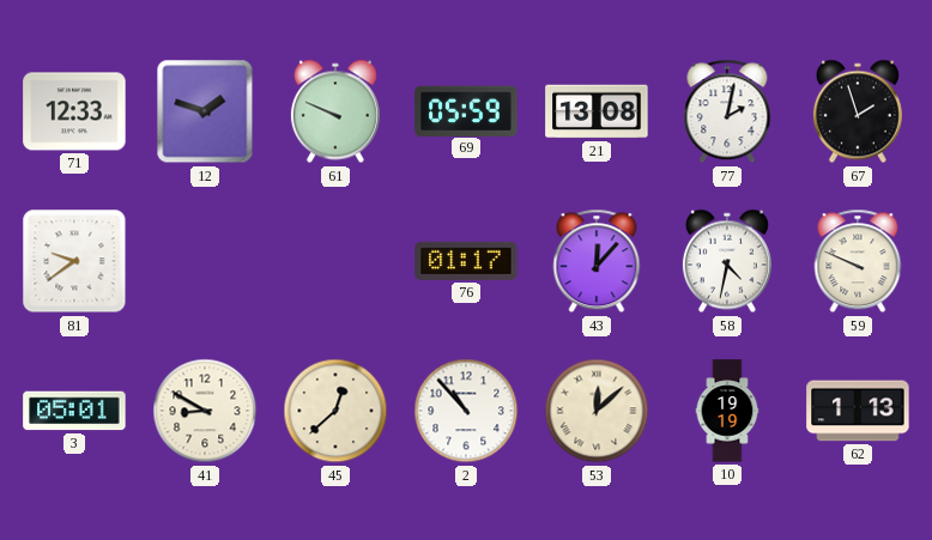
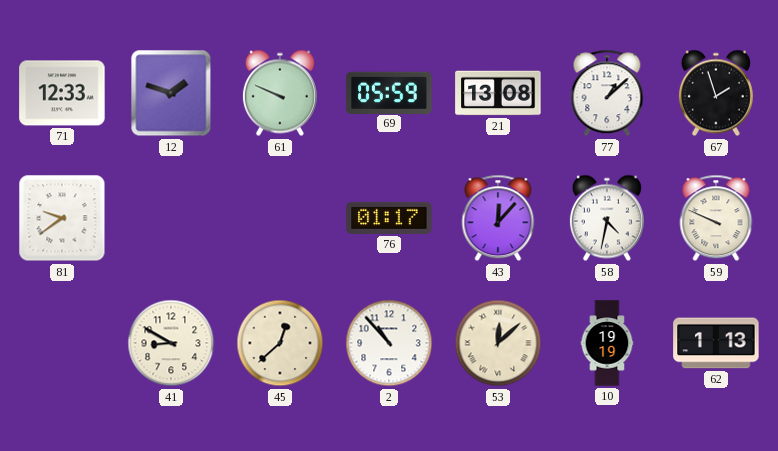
77: 2:02 -> 1:08 (607, 93)
3: 05:01 -> none (74, 411)
